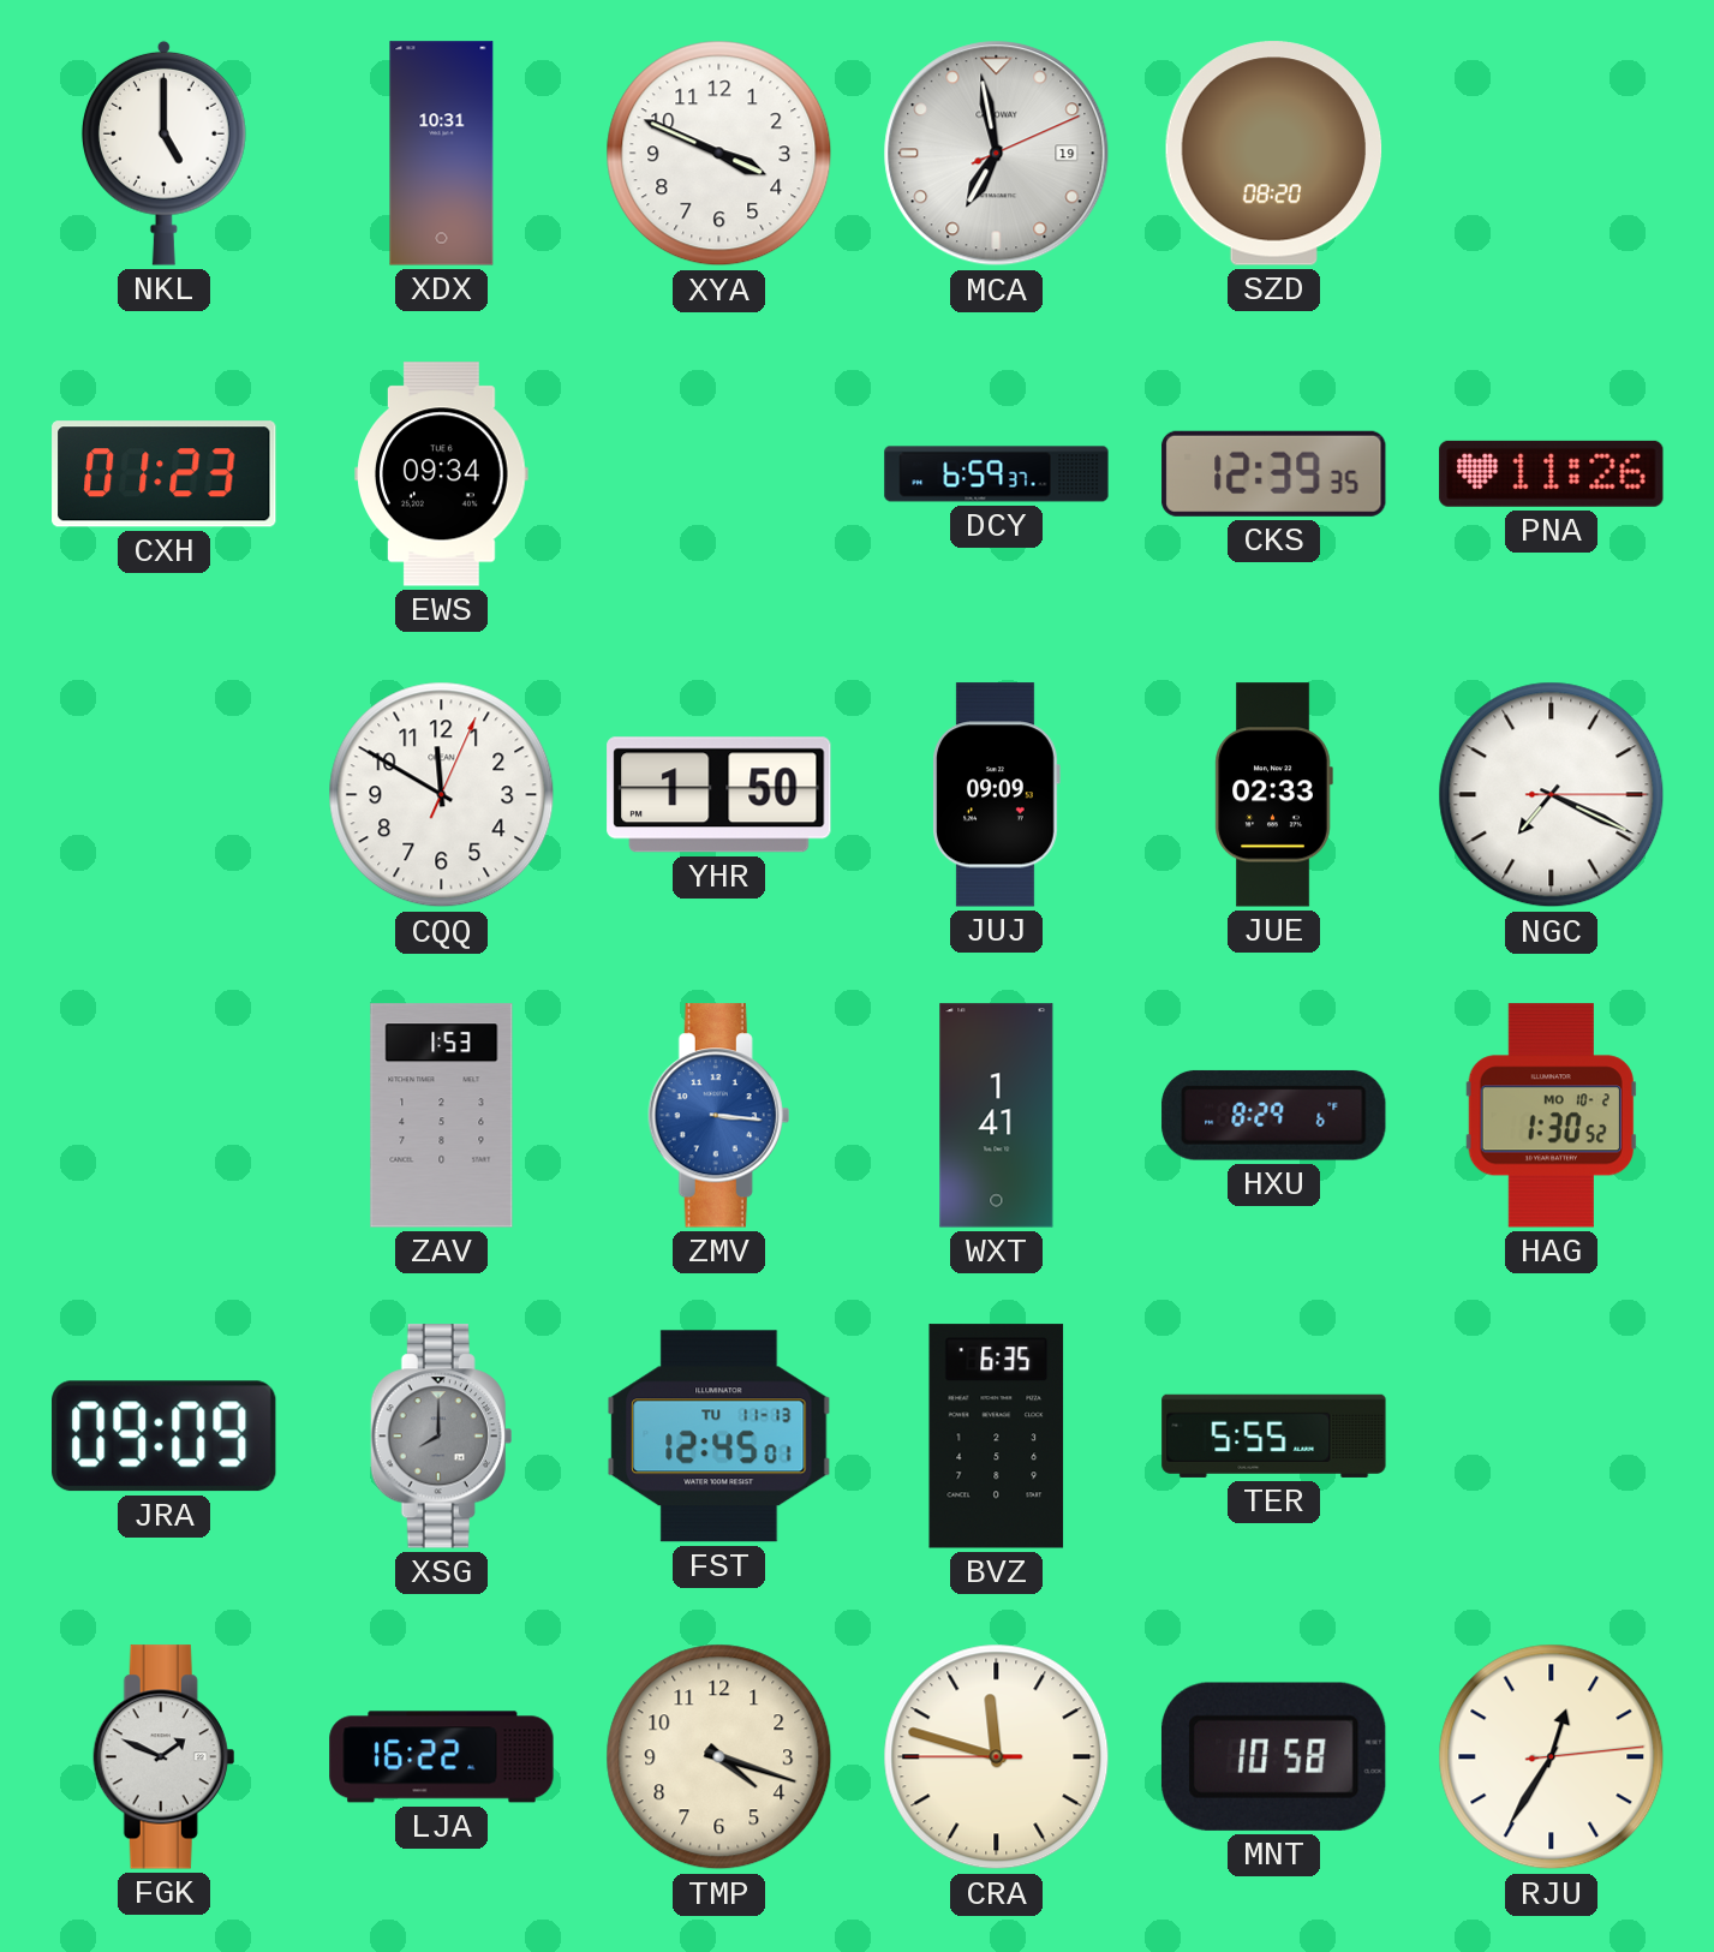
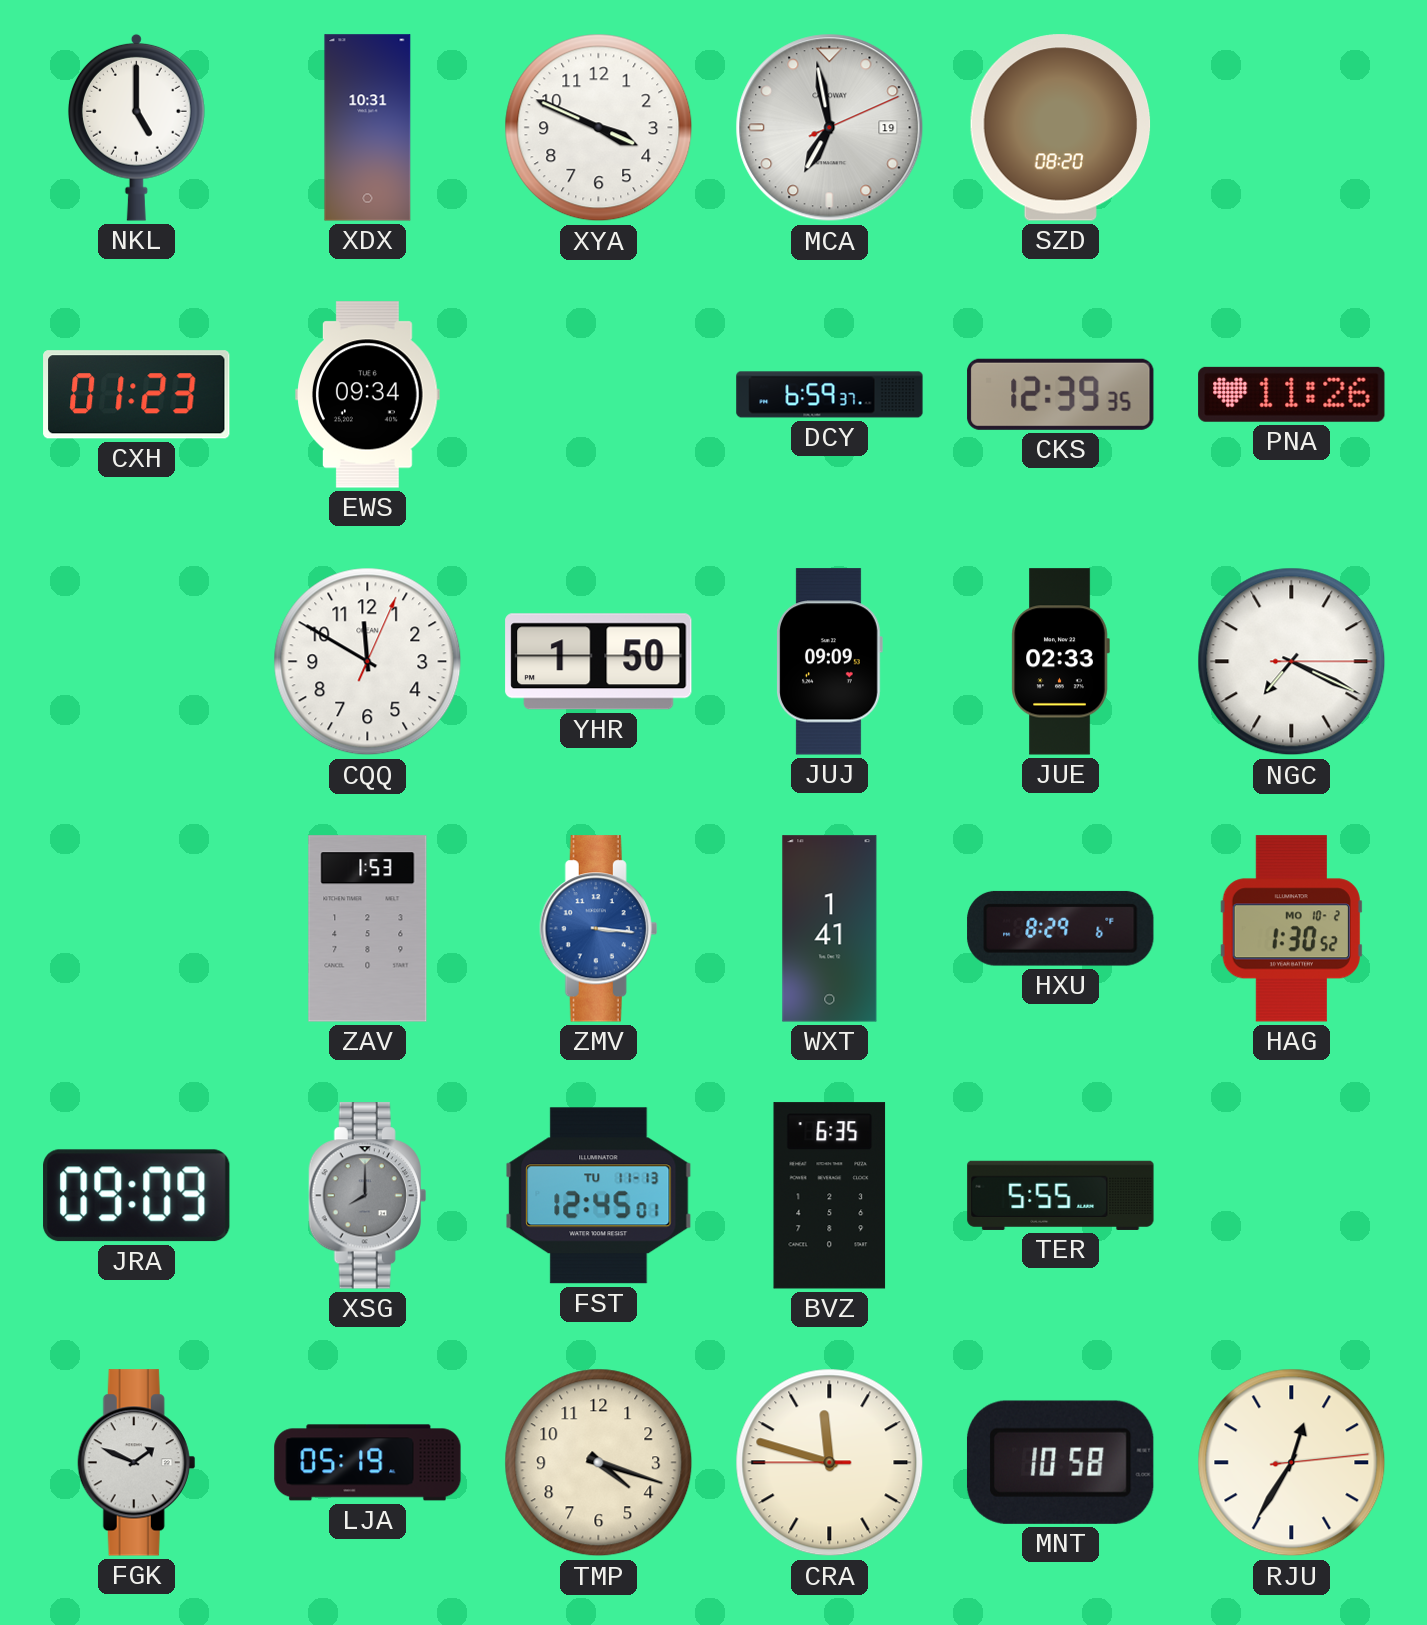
LJA: 16:22 -> 05:19 (368, 1463)
